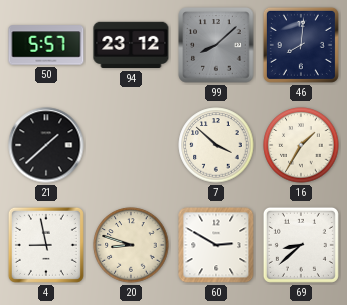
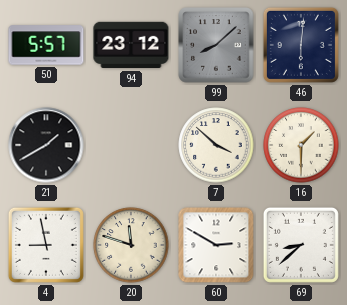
46: 8:01 -> 6:01 (301, 45)
21: 1:38 -> 1:40 (46, 145)
16: 1:35 -> 1:30 (301, 145)
20: 8:48 -> 11:48 (131, 245)
